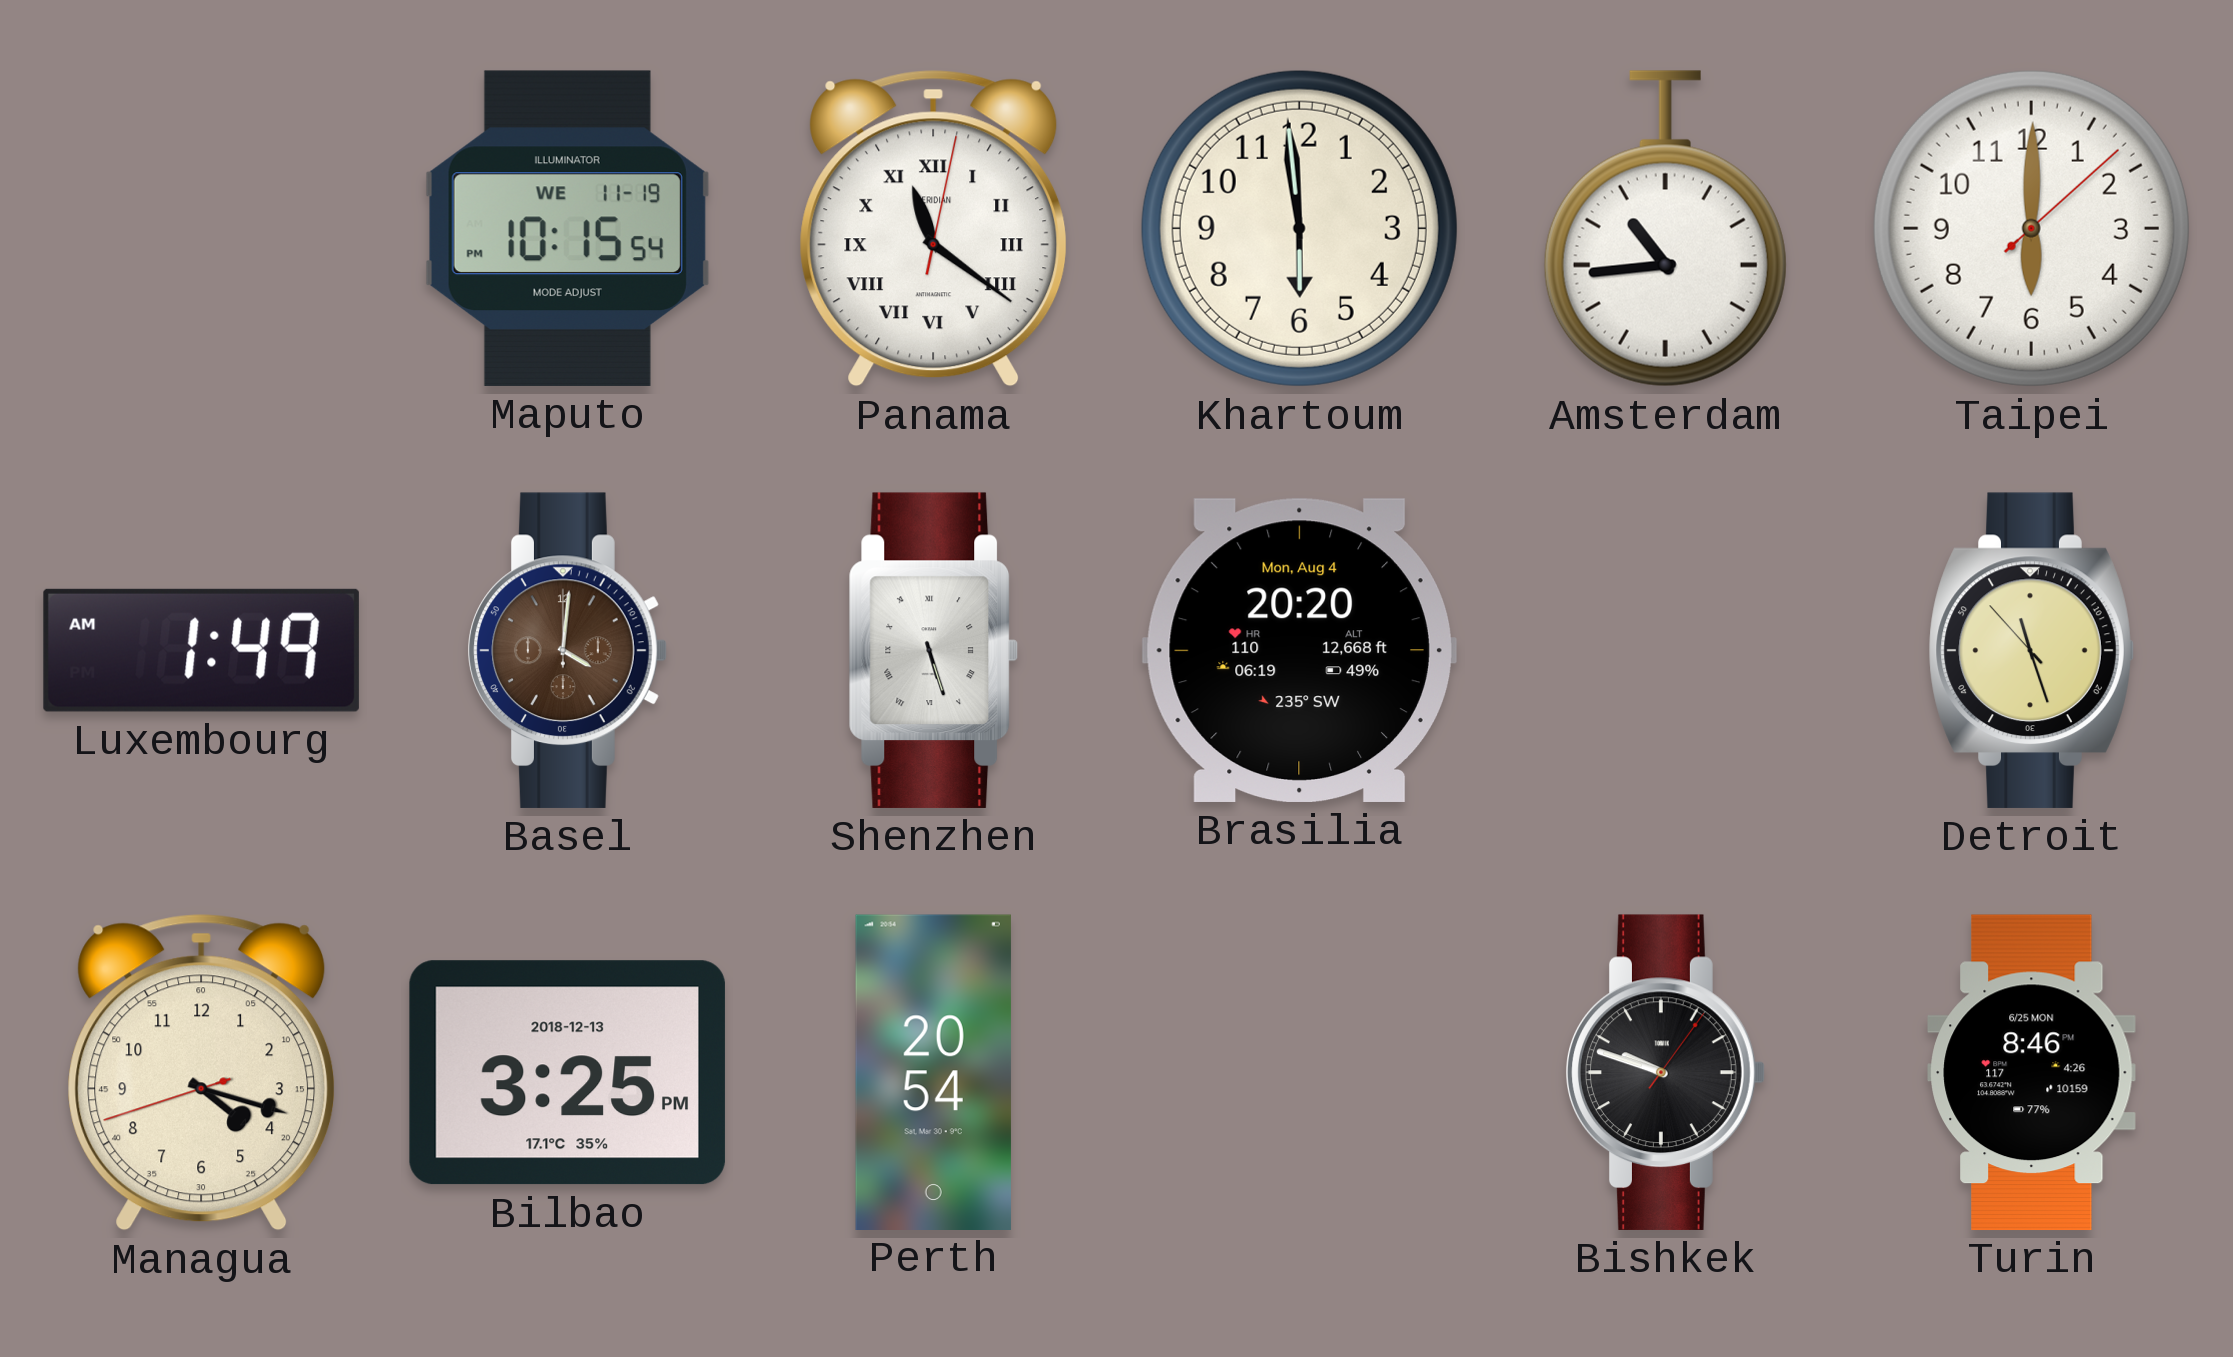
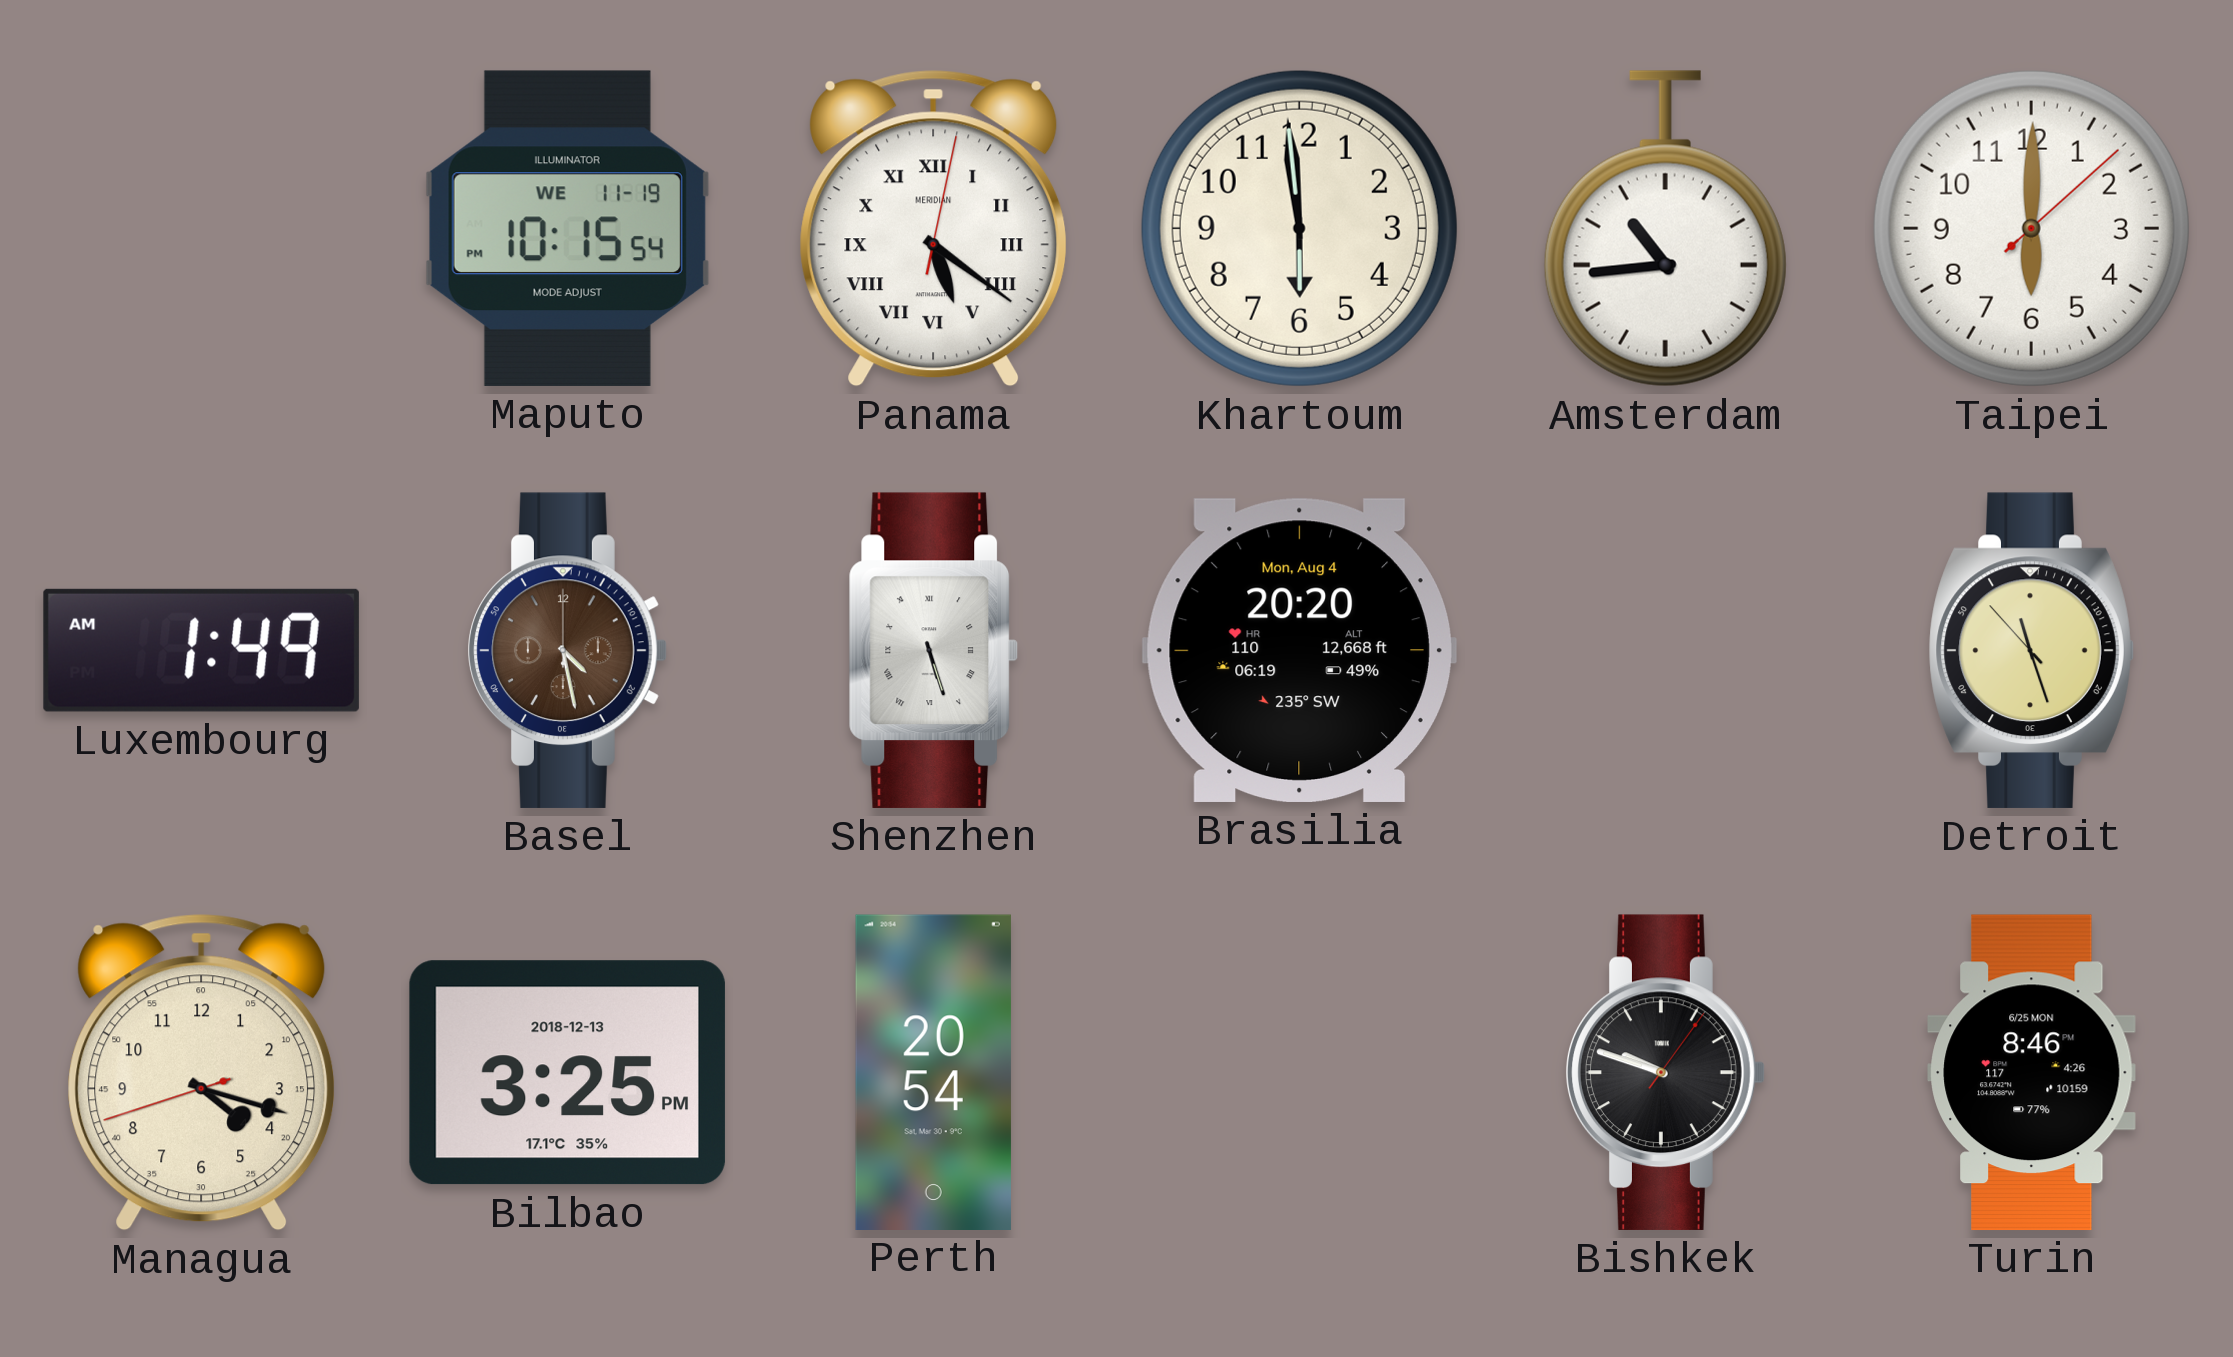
Panama: 11:21 -> 5:21 (934, 229)
Basel: 4:01 -> 4:28 (567, 650)
